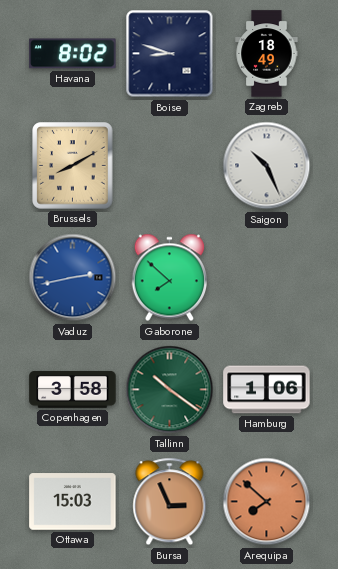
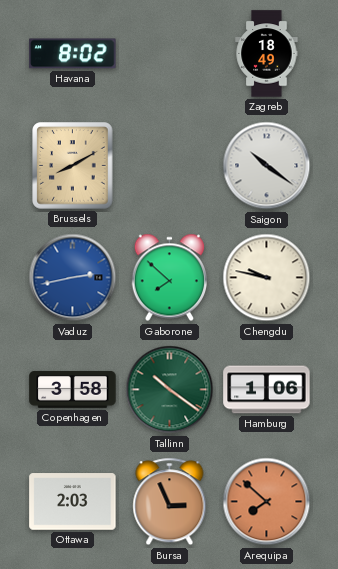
Boise: 8:48 -> none (170, 54)
Saigon: 10:26 -> 10:21 (267, 166)
Chengdu: none -> 9:47 (267, 278)
Ottawa: 15:03 -> 2:03 (73, 502)
